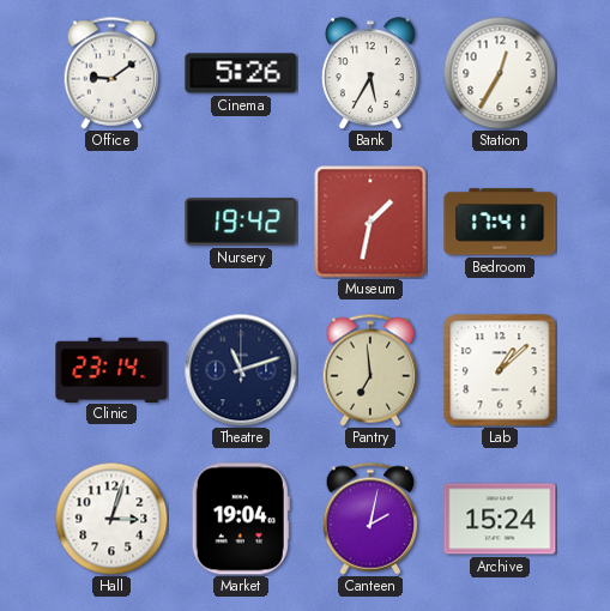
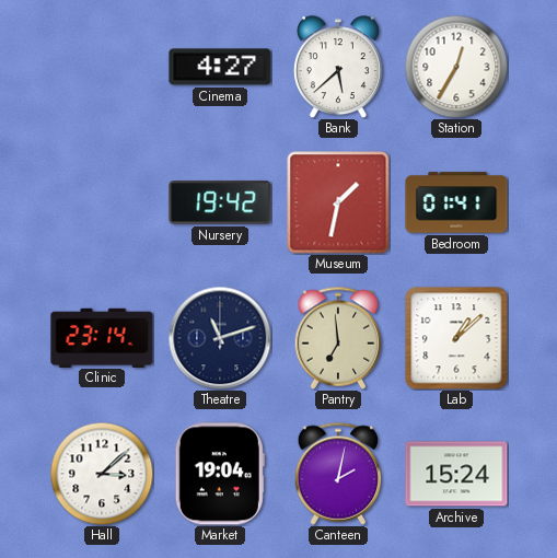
Office: 9:09 -> none (111, 73)
Cinema: 5:26 -> 4:27 (220, 67)
Bank: 5:35 -> 5:38 (338, 67)
Bedroom: 17:41 -> 01:41 (456, 202)
Hall: 3:03 -> 3:08 (102, 474)
